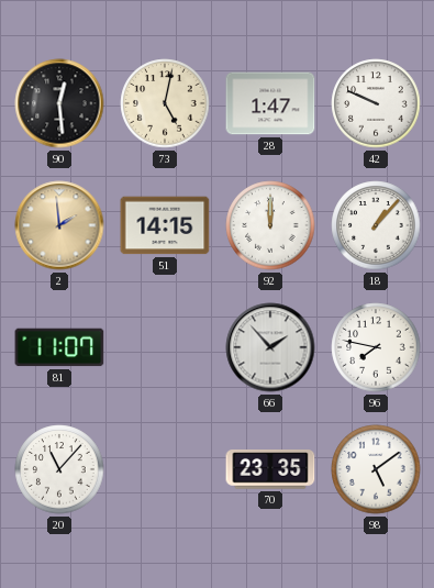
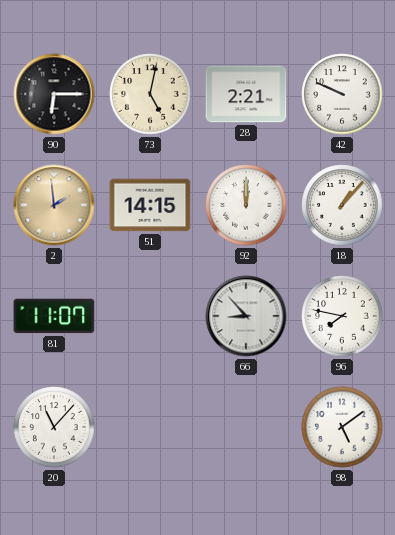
90: 12:29 -> 6:15 (54, 94)
28: 1:47 -> 2:21 (246, 94)
66: 1:53 -> 8:53 (246, 316)
70: 23:35 -> none (270, 469)
